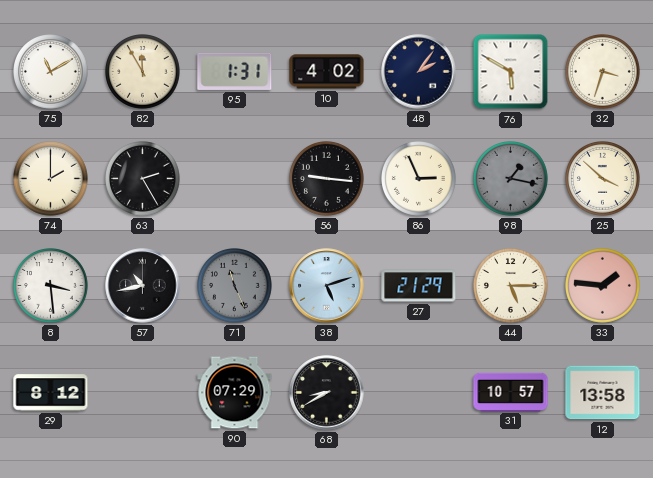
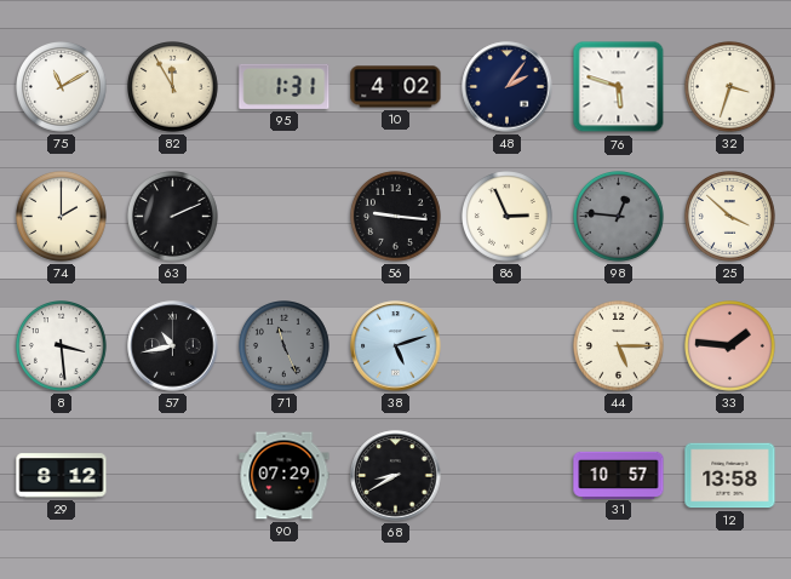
76: 5:50 -> 5:48 (619, 87)
63: 2:25 -> 2:11 (173, 217)
98: 1:17 -> 12:46 (619, 217)
27: 21:29 -> none (419, 286)
